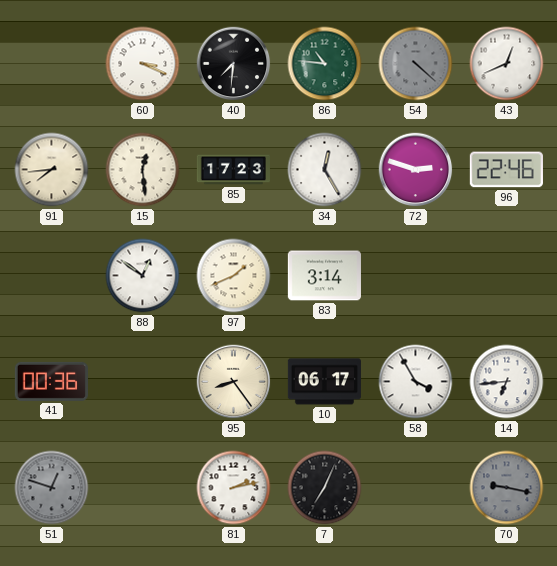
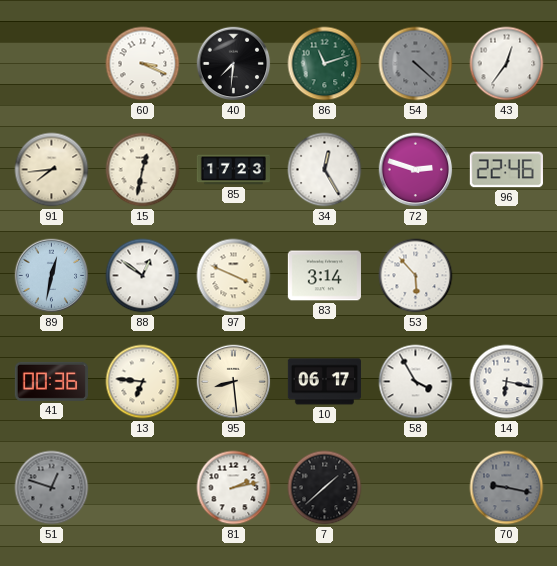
86: 10:46 -> 11:12 (325, 64)
43: 12:41 -> 12:36 (507, 64)
15: 12:29 -> 12:32 (143, 170)
89: none -> 12:32 (52, 276)
97: 1:41 -> 3:49 (234, 276)
53: none -> 5:53 (416, 276)
13: none -> 6:46 (143, 382)
95: 8:24 -> 8:29 (234, 382)
14: 6:44 -> 6:17 (507, 382)
7: 7:04 -> 1:38 (325, 488)
